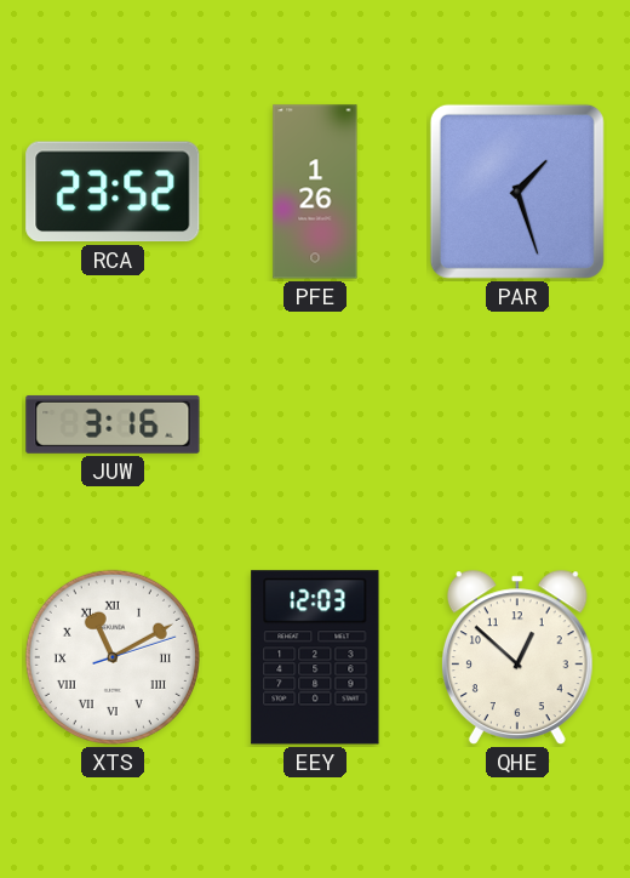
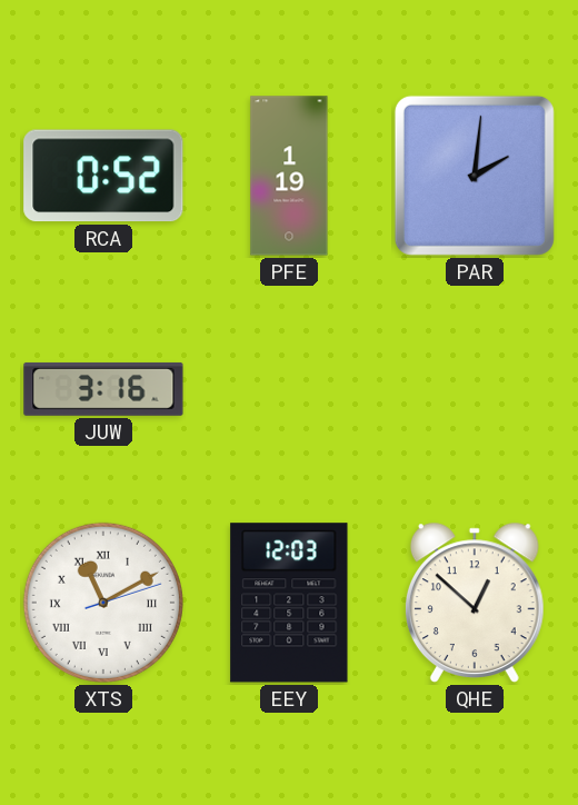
RCA: 23:52 -> 0:52 (103, 176)
PFE: 1:26 -> 1:19 (289, 176)
PAR: 1:27 -> 2:01 (475, 176)
